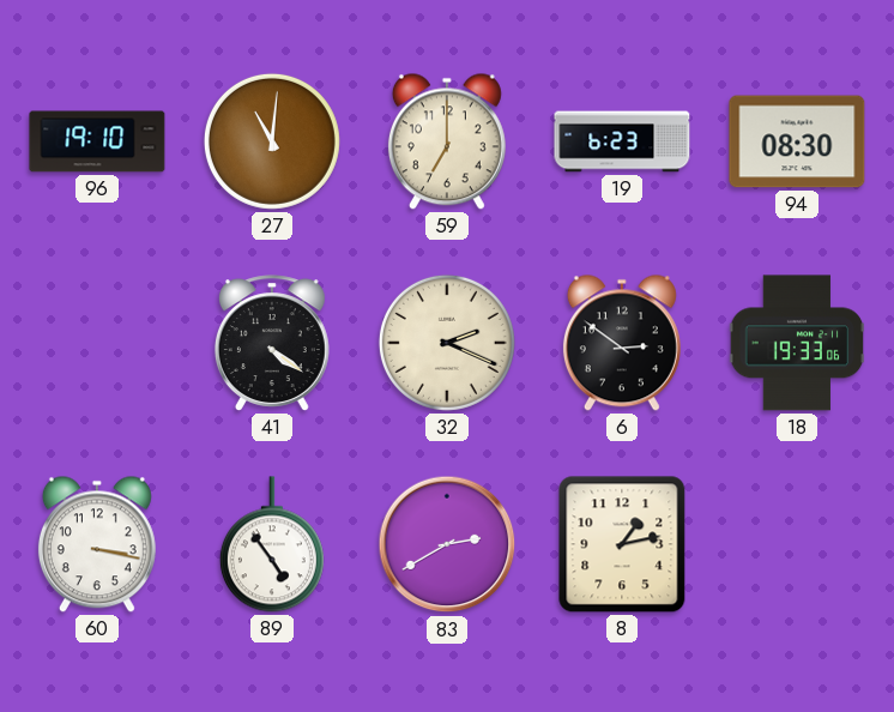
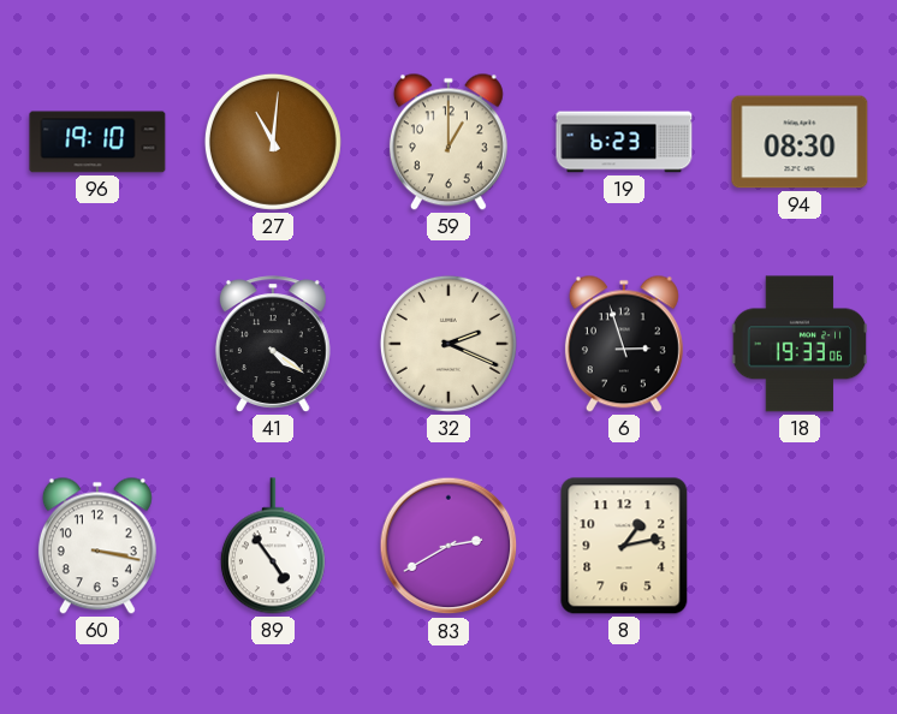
59: 7:00 -> 1:00 (448, 142)
6: 2:51 -> 2:57 (624, 344)
